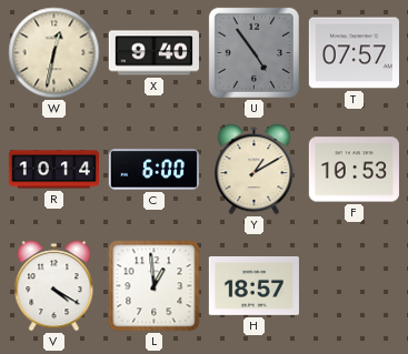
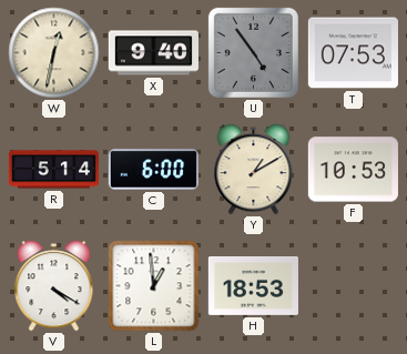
T: 07:57 -> 07:53 (353, 53)
R: 10:14 -> 5:14 (53, 170)
H: 18:57 -> 18:53 (253, 286)
